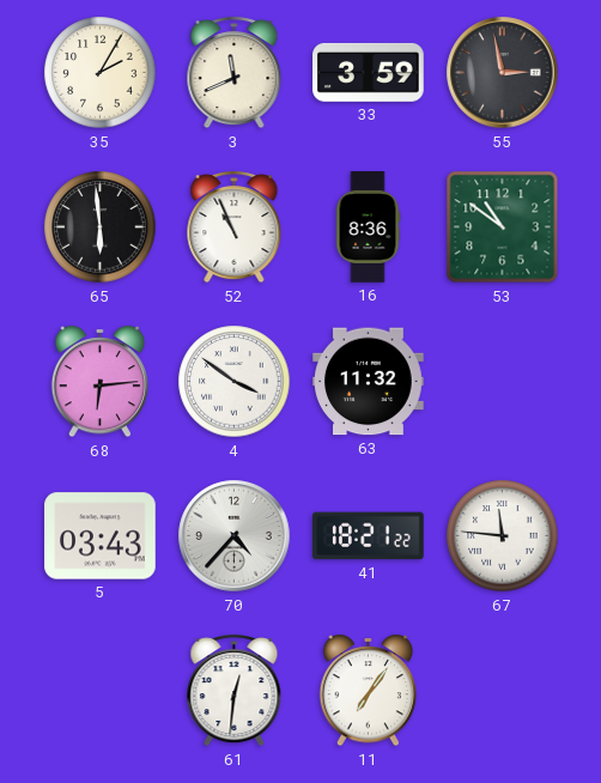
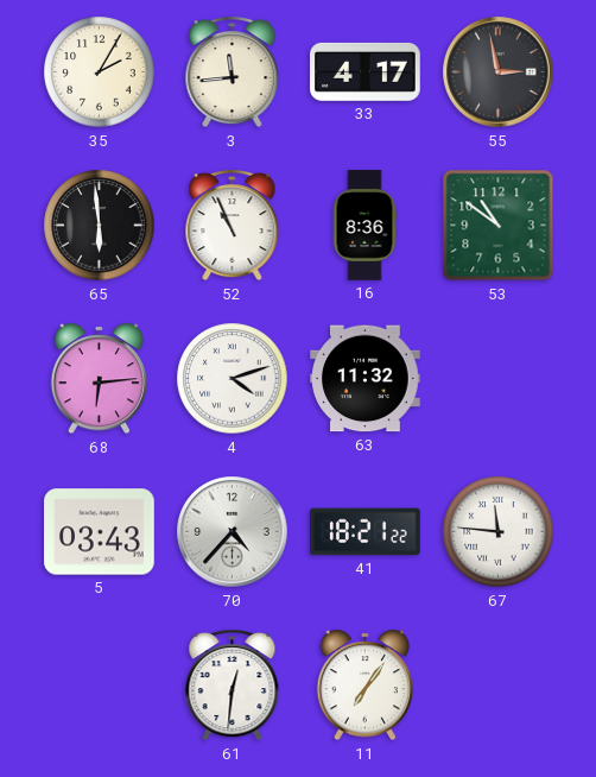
3: 11:41 -> 11:44 (233, 72)
33: 3:59 -> 4:17 (366, 71)
4: 3:51 -> 4:12 (233, 379)
